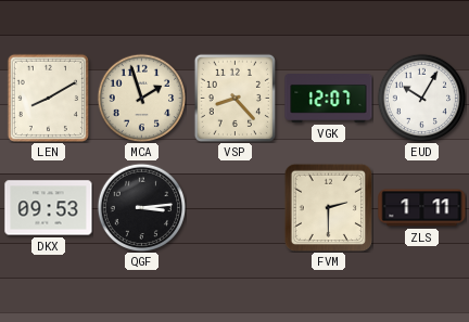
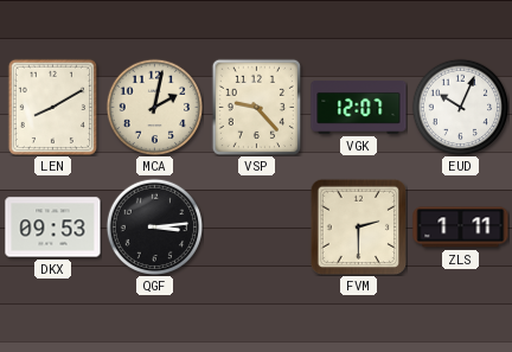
MCA: 1:57 -> 2:02 (154, 107)
VSP: 8:23 -> 9:23 (256, 107)
EUD: 10:05 -> 10:04 (460, 107)
